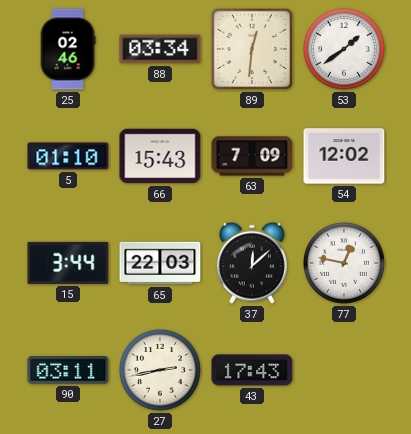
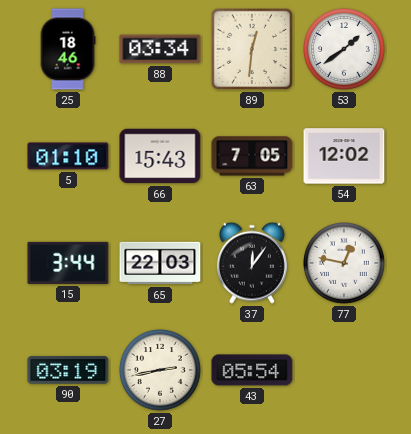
25: 02:46 -> 18:46 (68, 49)
63: 7:09 -> 7:05 (252, 156)
37: 12:08 -> 12:06 (252, 263)
90: 03:11 -> 03:19 (68, 370)
43: 17:43 -> 05:54 (252, 370)
